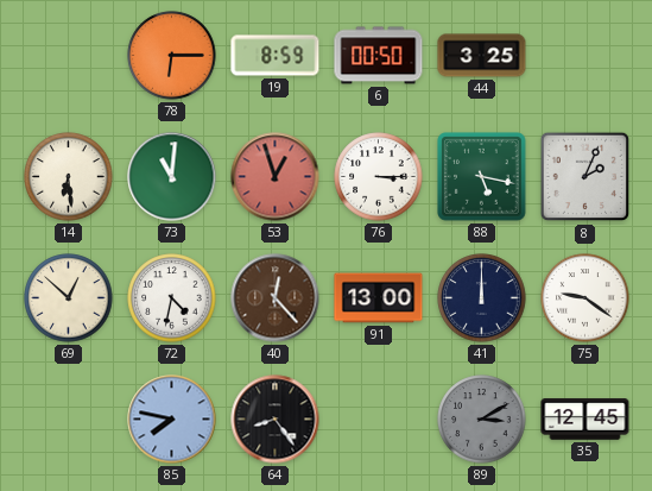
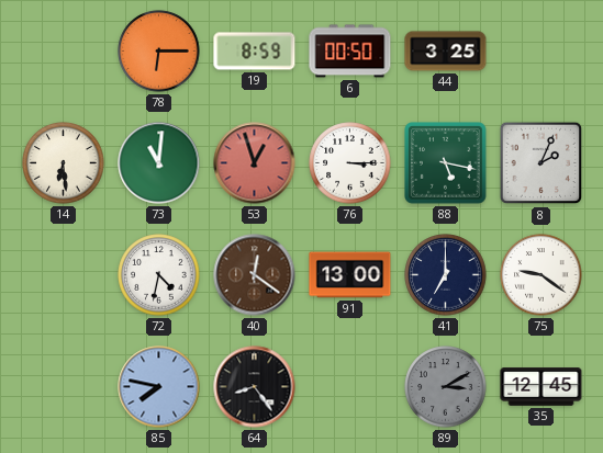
69: 12:52 -> none (69, 298)
40: 12:23 -> 12:21 (255, 275)
41: 12:00 -> 7:00 (446, 275)
